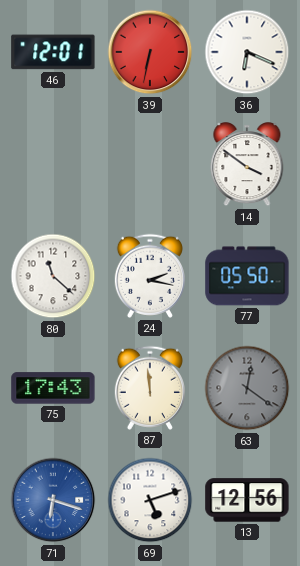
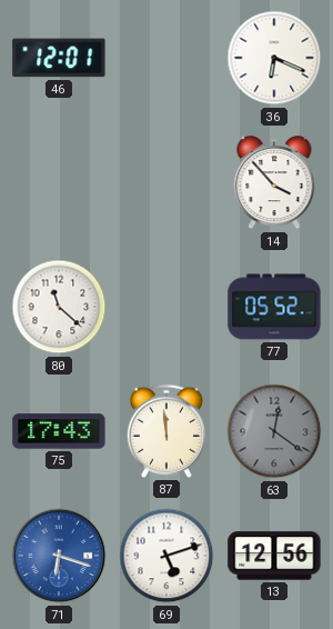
39: 6:32 -> none (150, 52)
14: 3:51 -> 3:53 (274, 183)
24: 2:17 -> none (150, 276)
77: 05:50 -> 05:52 (274, 307)
